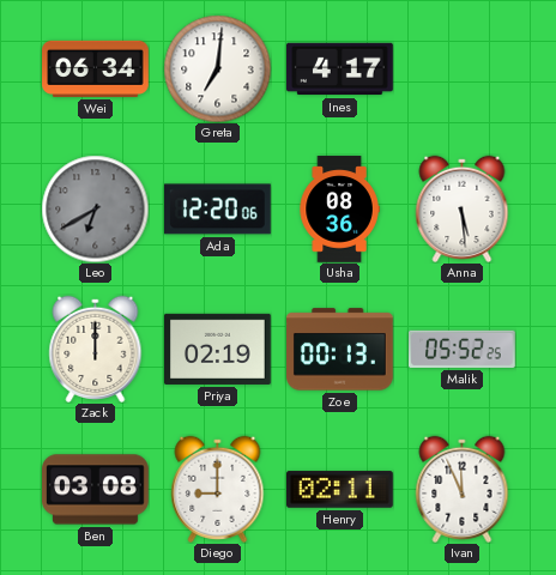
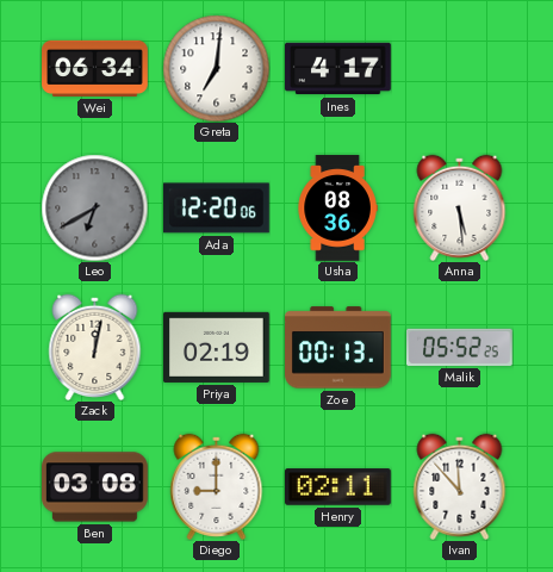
Zack: 12:00 -> 12:02 (95, 347)
Ivan: 11:56 -> 11:53 (460, 486)
